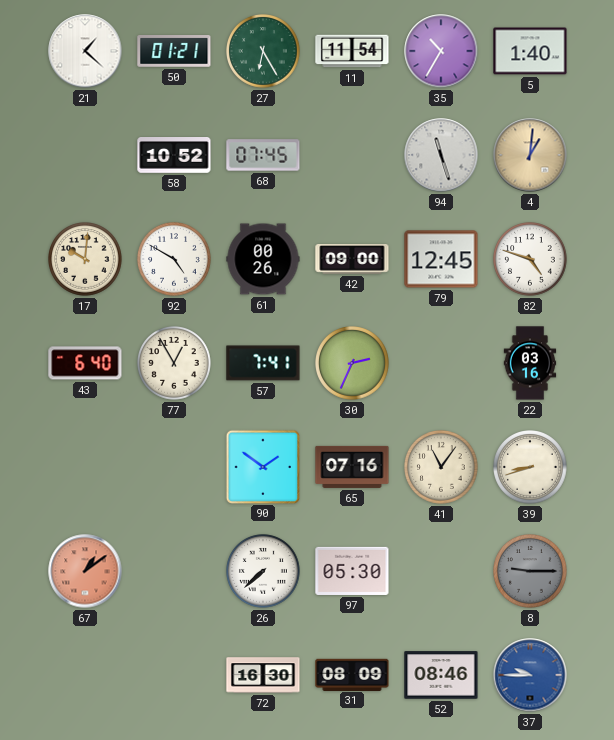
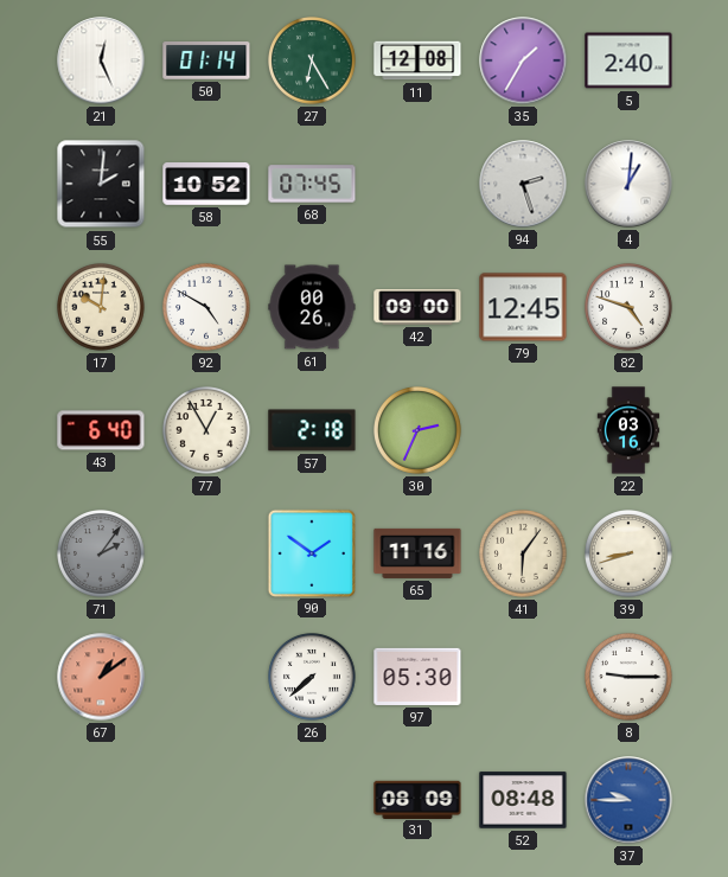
21: 1:22 -> 12:26 (101, 60)
50: 01:21 -> 01:14 (206, 62)
11: 11:54 -> 12:08 (417, 60)
35: 10:35 -> 1:35 (523, 60)
5: 1:40 -> 2:40 (628, 60)
55: none -> 2:01 (101, 184)
94: 11:27 -> 2:27 (523, 184)
4 dial: champagne -> white (628, 184)
57: 7:41 -> 2:18 (312, 430)
71: none -> 2:06 (102, 555)
65: 07:16 -> 11:16 (417, 553)
41: 11:06 -> 6:06 (524, 555)
8 dial: grey -> white (630, 678)
72: 16:30 -> none (263, 675)
52: 08:46 -> 08:48 (523, 800)
